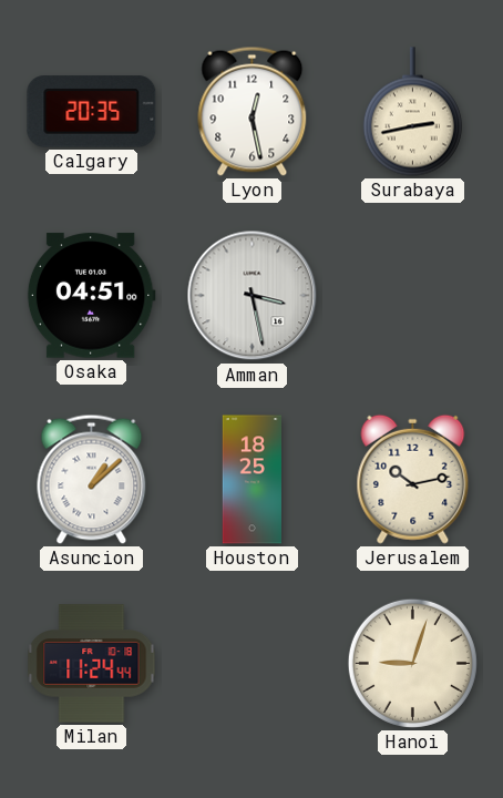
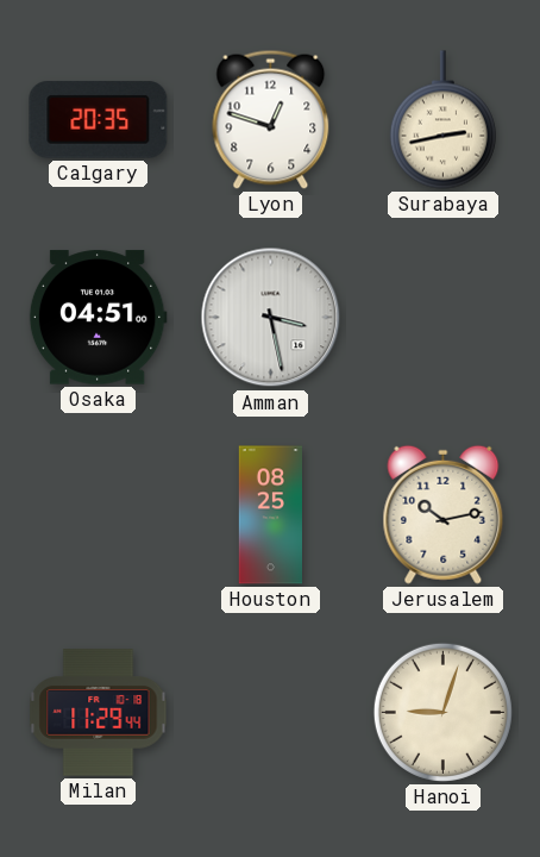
Lyon: 12:28 -> 12:48 (271, 119)
Asuncion: 1:08 -> none (92, 479)
Houston: 18:25 -> 08:25 (270, 515)
Milan: 11:24 -> 11:29 (99, 713)
